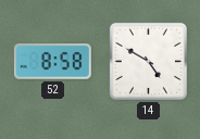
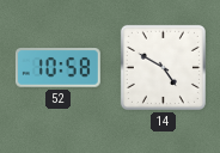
52: 8:58 -> 10:58 (57, 68)
